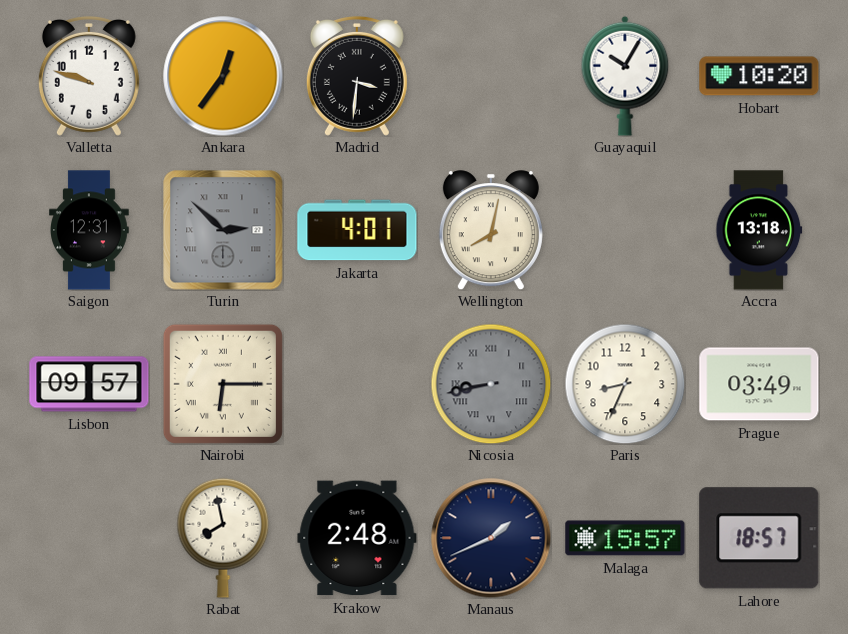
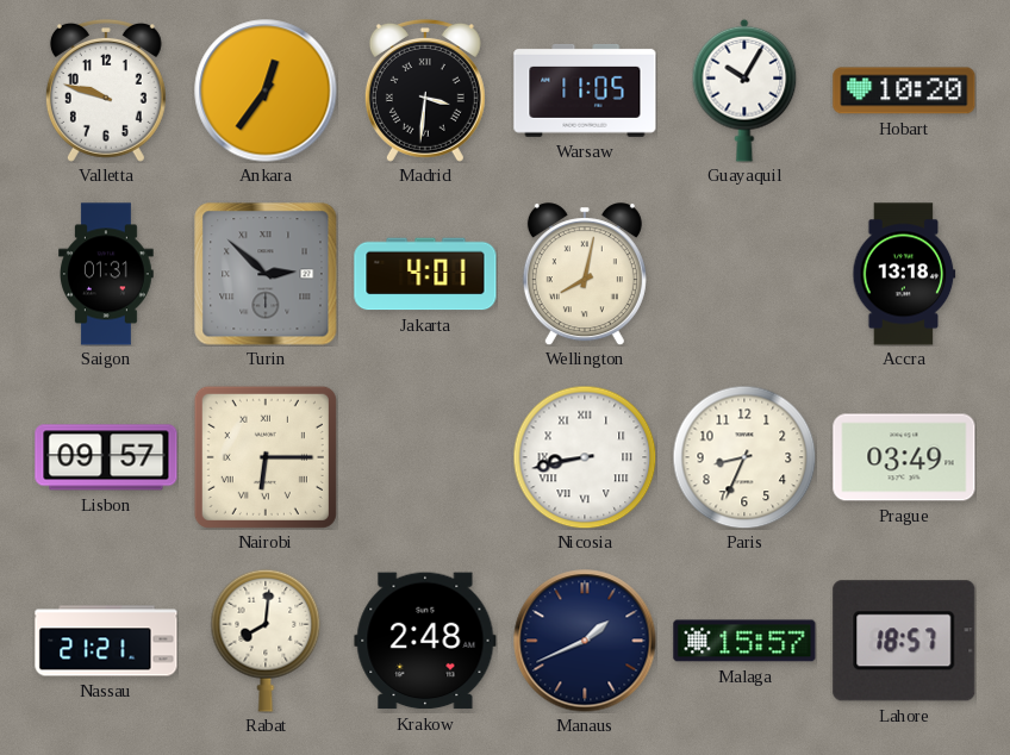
Warsaw: none -> 11:05 (585, 91)
Saigon: 12:31 -> 01:31 (107, 274)
Nicosia dial: grey -> white (585, 457)
Nassau: none -> 21:21 (106, 641)
Rabat: 7:58 -> 8:01 (266, 641)
